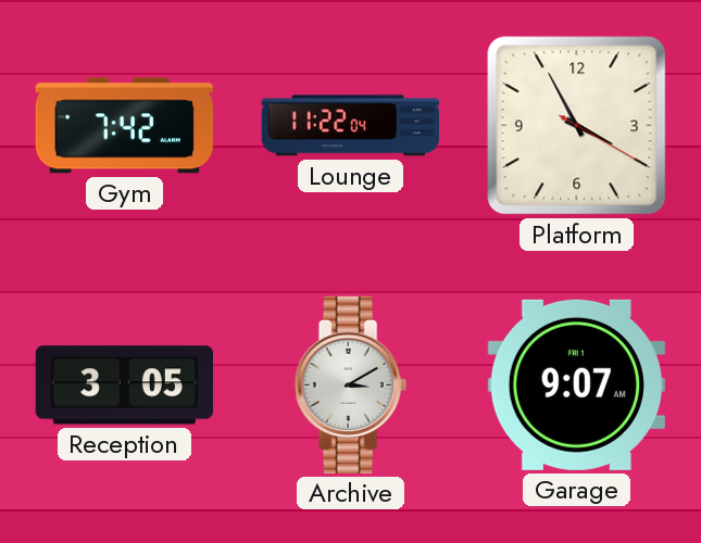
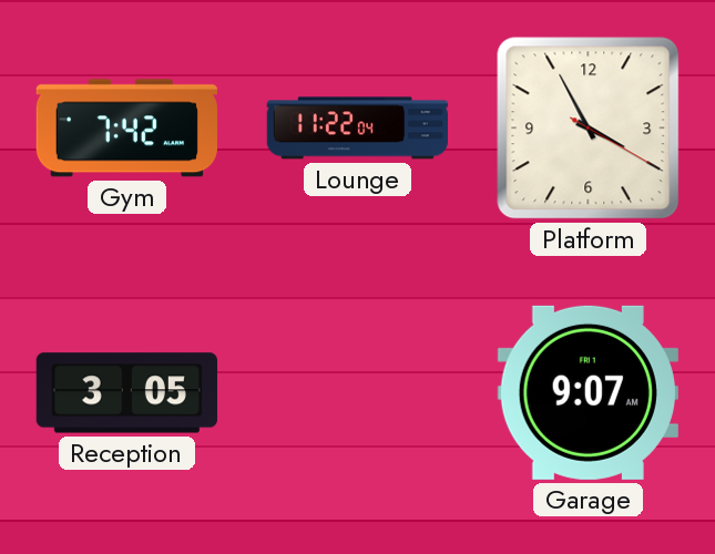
Archive: 3:10 -> none (350, 384)
